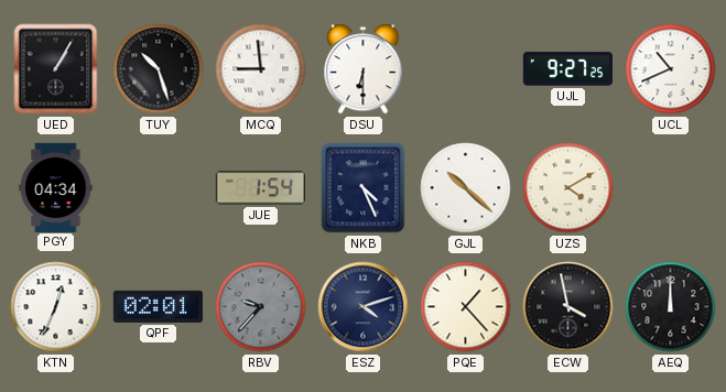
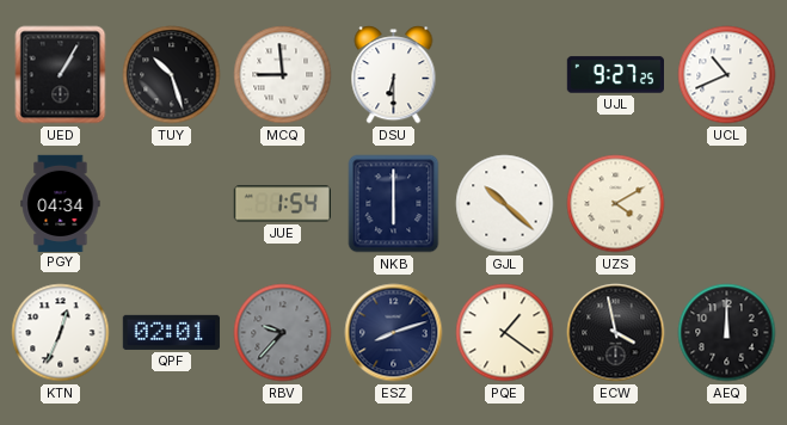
NKB: 4:26 -> 6:00 (394, 204)
ESZ: 4:12 -> 8:12 (394, 333)
PQE: 1:23 -> 1:21 (505, 333)
